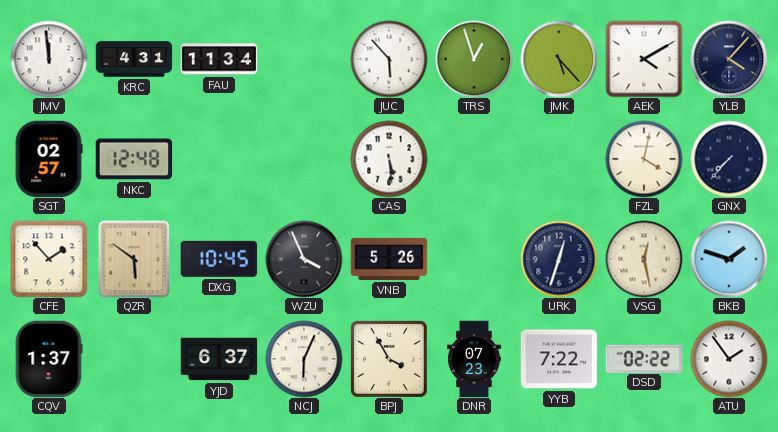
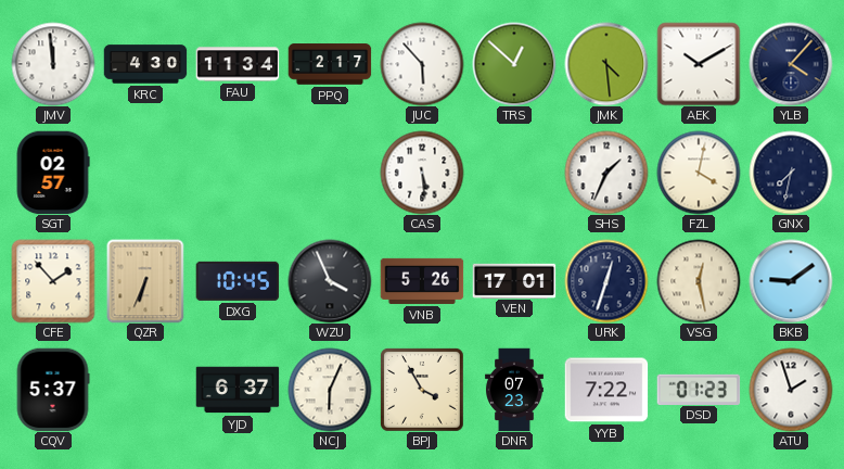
KRC: 4:31 -> 4:30 (145, 64)
PPQ: none -> 2:17 (330, 64)
TRS: 12:57 -> 12:52 (514, 64)
JMK: 5:23 -> 4:29 (606, 64)
AEK: 4:10 -> 10:10 (699, 64)
NKC: 12:48 -> none (134, 159)
SHS: none -> 1:34 (606, 173)
GNX: 7:37 -> 7:32 (791, 173)
QZR: 5:51 -> 6:34 (145, 281)
VEN: none -> 17:01 (514, 280)
BKB: 1:48 -> 9:09 (791, 281)
CQV: 1:37 -> 5:37 (53, 390)
DSD: 02:22 -> 01:23 (699, 389)
ATU: 1:54 -> 1:57 (791, 390)
